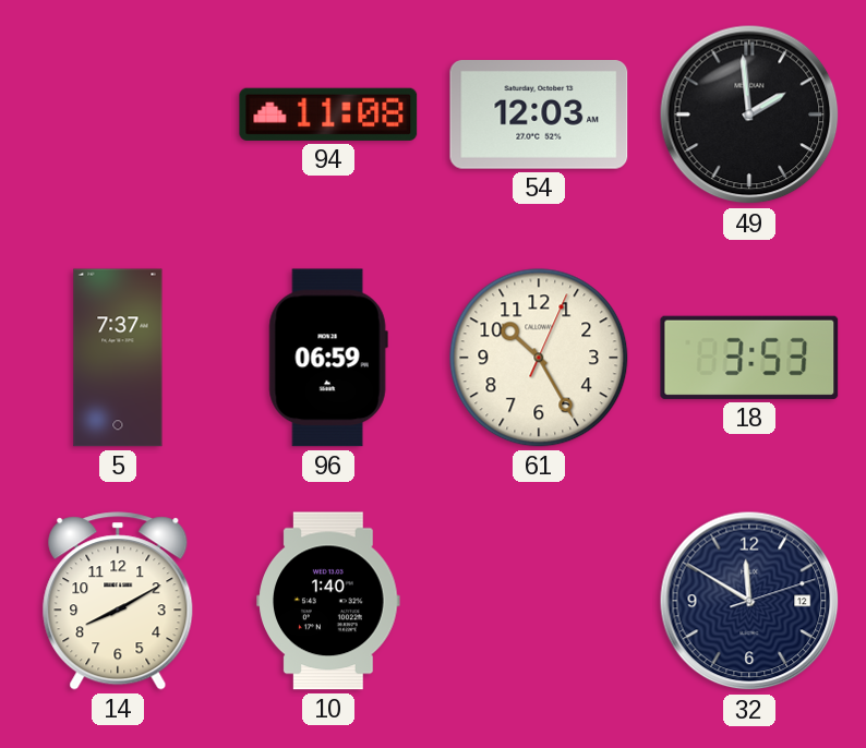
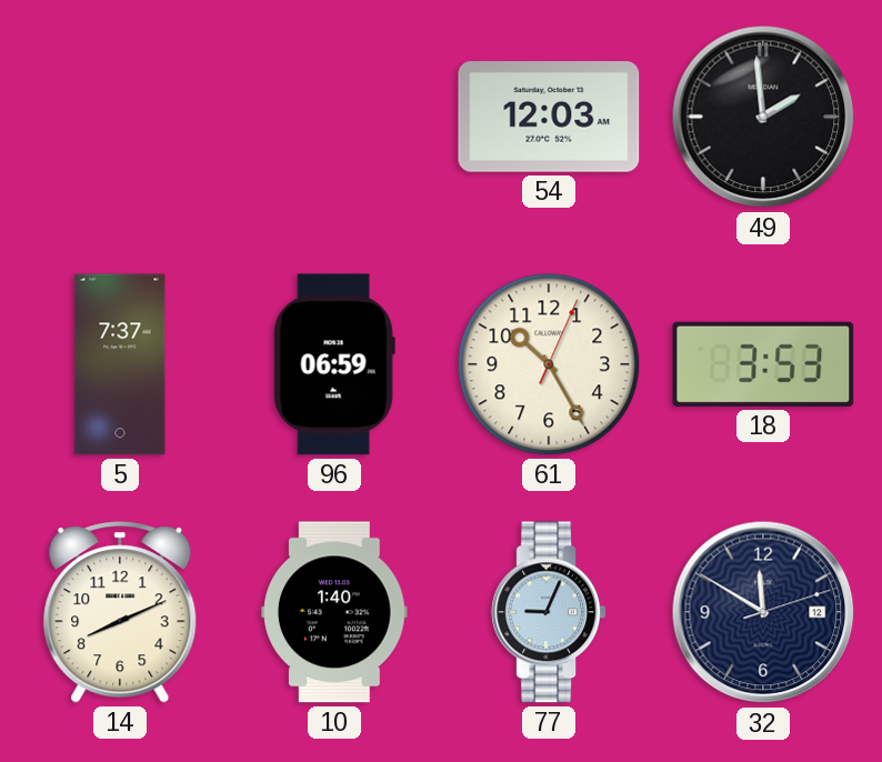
94: 11:08 -> none (328, 114)
14: 8:10 -> 8:11 (120, 612)
77: none -> 9:04 (549, 612)
